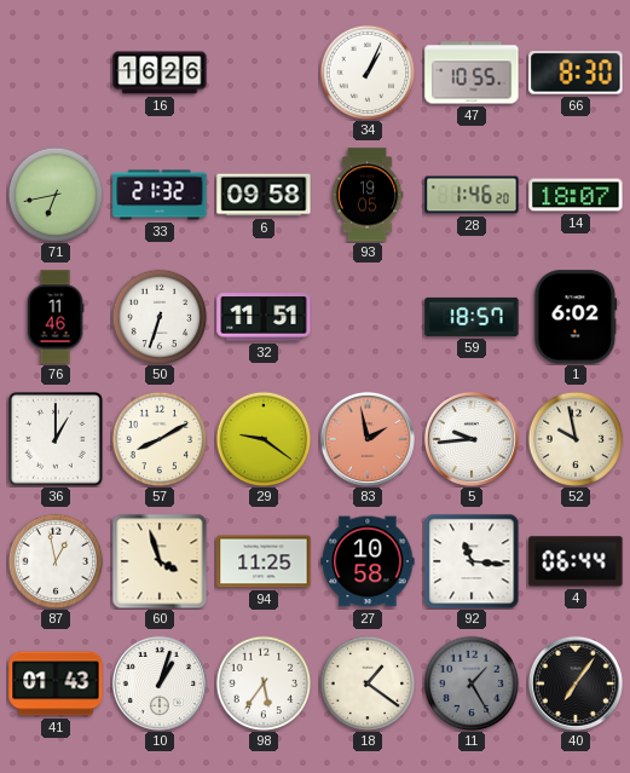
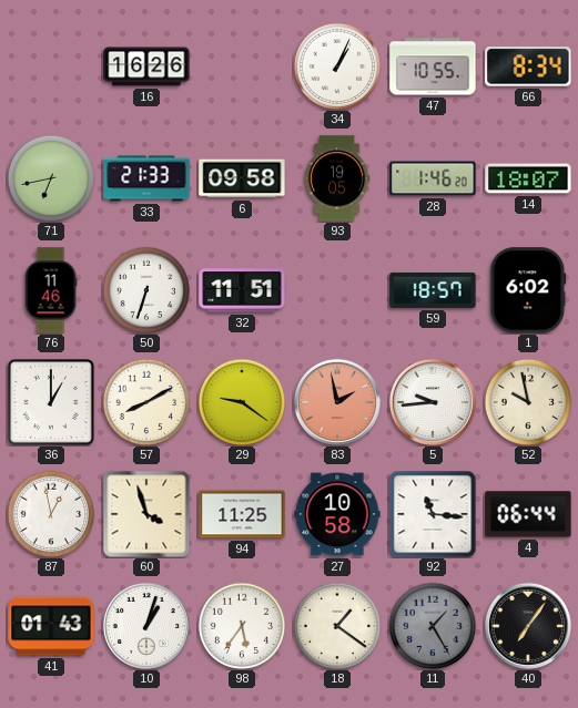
66: 8:30 -> 8:34 (528, 66)
33: 21:32 -> 21:33 (146, 178)
